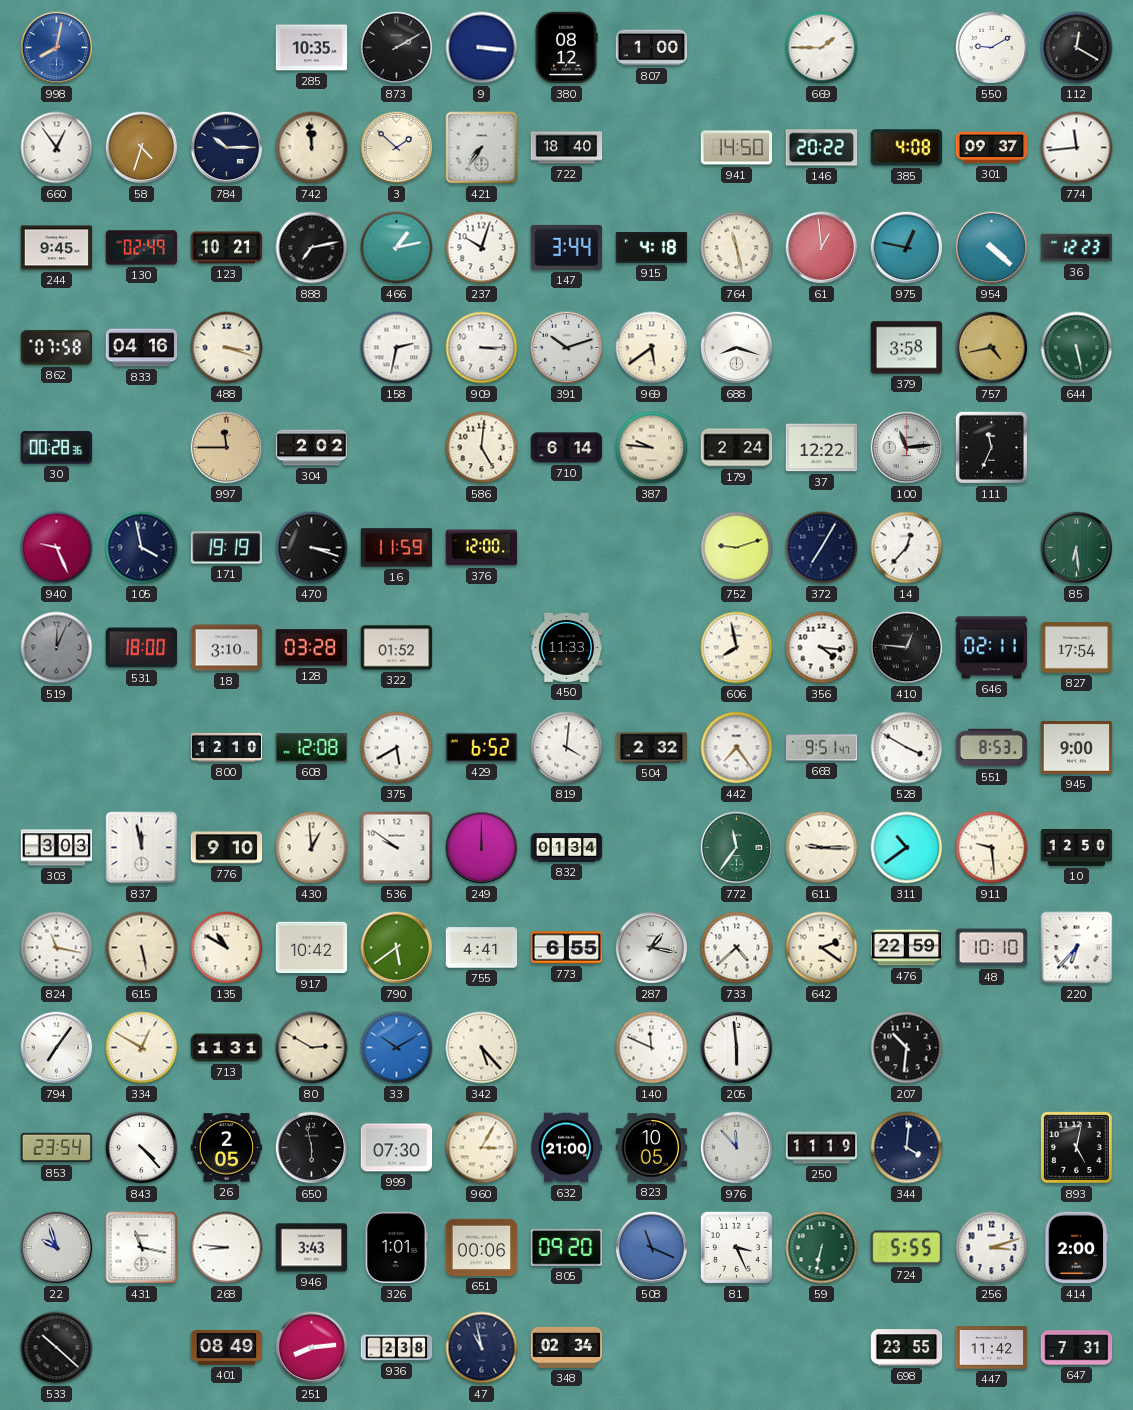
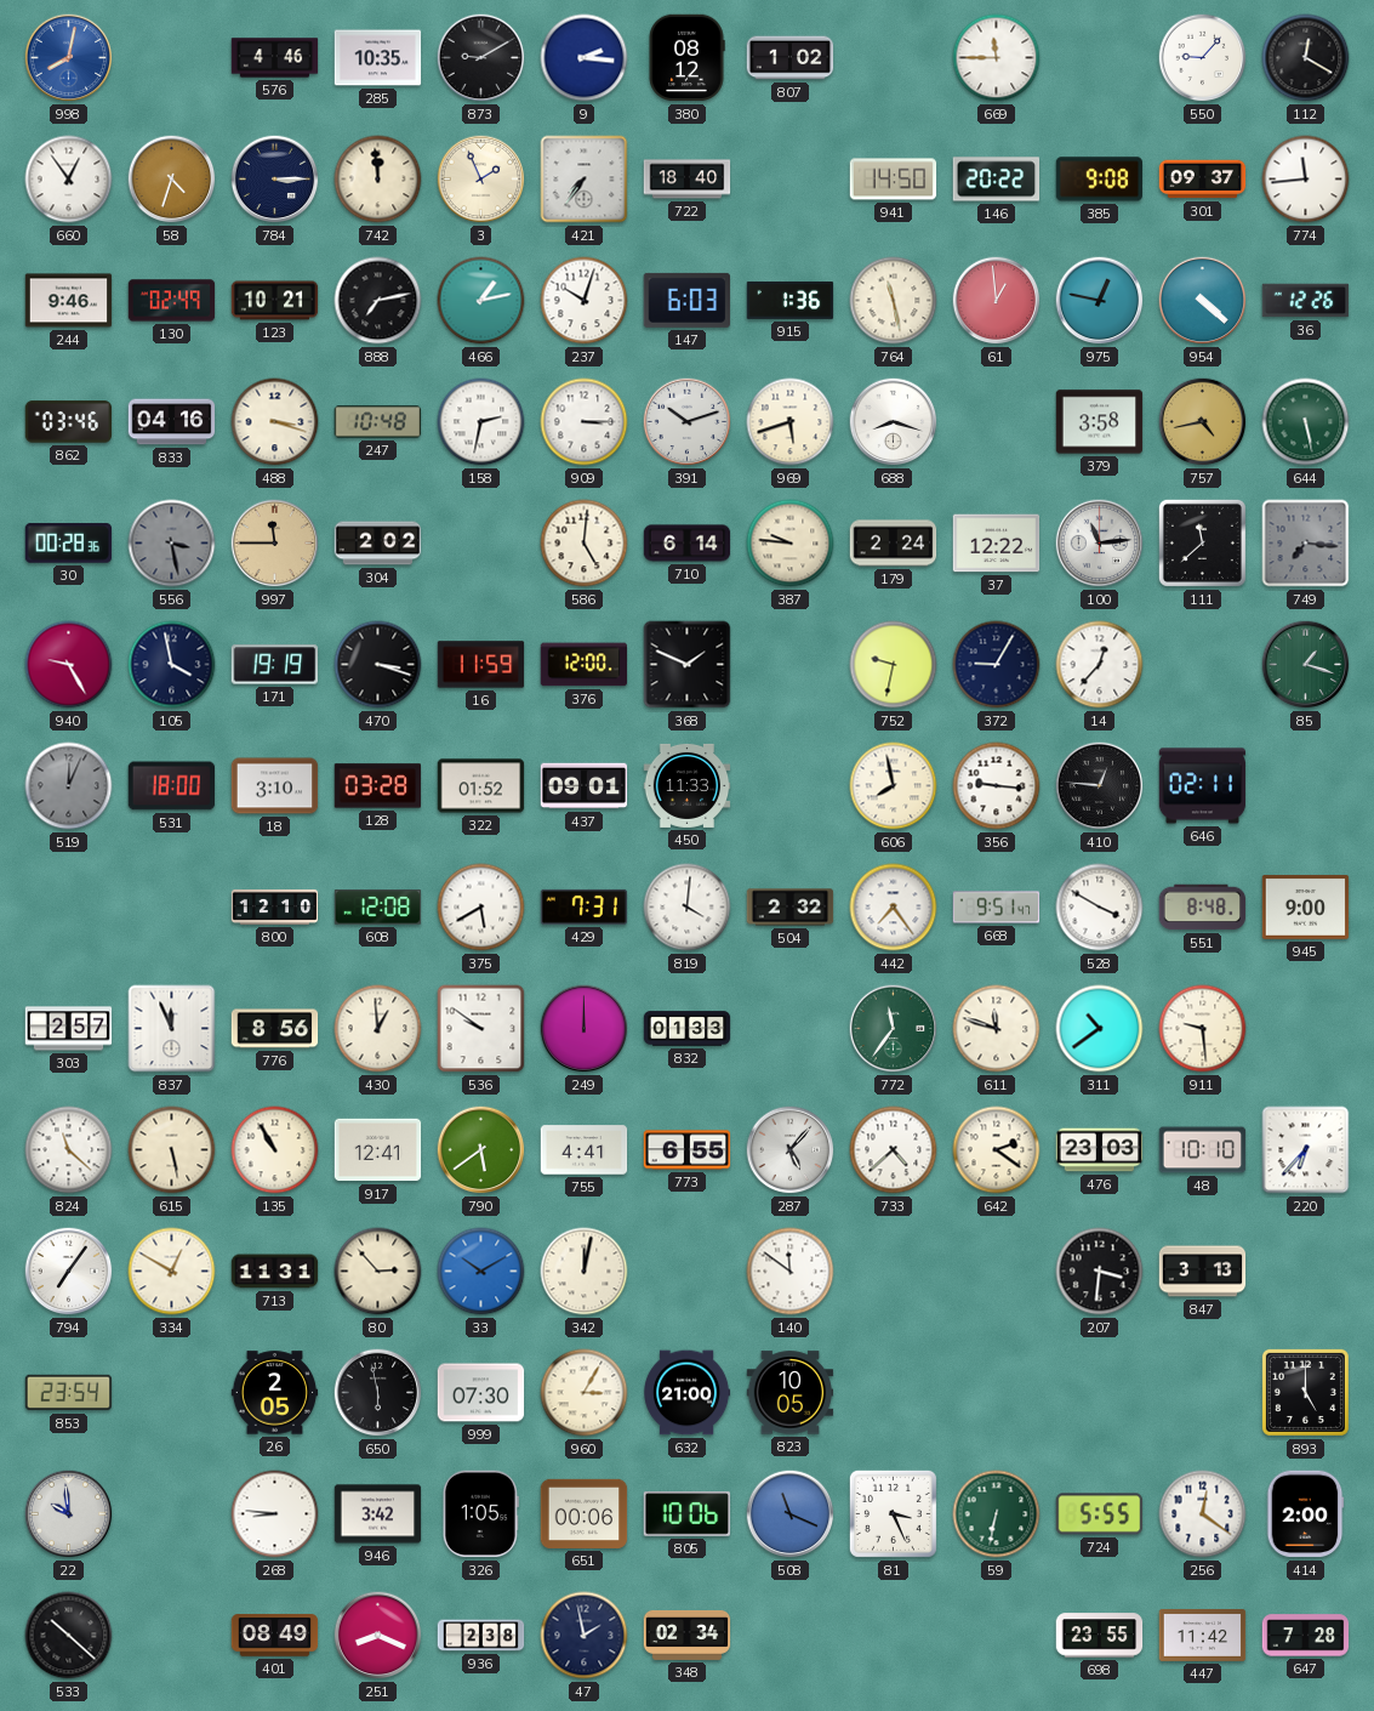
576: none -> 4:46 (275, 58)
873: 2:10 -> 9:10 (481, 58)
9: 3:16 -> 2:16 (585, 58)
807: 1:00 -> 1:02 (791, 58)
669: 1:45 -> 11:45 (997, 58)
550: 9:10 -> 9:07 (1203, 58)
784: 10:15 -> 3:15 (275, 180)
3: 1:52 -> 1:56 (481, 180)
385: 4:08 -> 9:08 (1100, 180)
244: 9:45 -> 9:46 (69, 301)
147: 3:44 -> 6:03 (686, 300)
915: 4:18 -> 1:36 (791, 300)
36: 12:23 -> 12:26 (1306, 301)
862: 07:58 -> 03:46 (69, 422)
247: none -> 10:48 (378, 422)
969: 5:39 -> 5:42 (791, 422)
556: none -> 3:28 (172, 544)
111: 11:34 -> 11:38 (1202, 542)
749: none -> 7:16 (1306, 544)
940: 9:26 -> 9:25 (69, 665)
368: none -> 1:49 (688, 665)
752: 9:12 -> 9:32 (894, 665)
372: 7:05 -> 9:05 (997, 665)
85: 6:29 -> 1:18 (1306, 665)
437: none -> 09:01 (585, 786)
356: 4:16 -> 9:16 (997, 786)
827: 17:54 -> none (1077, 648)
429: 6:52 -> 7:31 (585, 906)
551: 8:53 -> 8:48 (1203, 908)
303: 3:03 -> 2:57 (69, 1029)
837: 11:58 -> 11:56 (172, 1029)
776: 9:10 -> 8:56 (275, 1029)
832: 01:34 -> 01:33 (688, 1029)
611: 9:15 -> 11:48 (997, 1029)
10: 12:50 -> none (1077, 847)
824: 11:17 -> 11:22 (69, 1150)
135: 10:50 -> 10:55 (275, 1150)
917: 10:42 -> 12:41 (378, 1150)
287: 1:17 -> 5:07 (791, 1150)
476: 22:59 -> 23:03 (1100, 1150)
80: 2:50 -> 2:53 (378, 1272)
342: 5:23 -> 12:02 (585, 1272)
140: 11:49 -> 11:51 (791, 1272)
205: 5:59 -> none (737, 1048)
207: 10:31 -> 3:31 (1100, 1272)
847: none -> 3:13 (1203, 1272)
843: 4:23 -> none (142, 1148)
976: 11:53 -> none (737, 1148)
250: 11:19 -> none (822, 1148)
344: 4:01 -> none (907, 1148)
893: 5:02 -> 5:00 (1305, 1392)
22: 9:57 -> 9:59 (69, 1514)
431: 11:17 -> none (142, 1248)
946: 3:43 -> 3:42 (378, 1514)
326: 1:01 -> 1:05 (480, 1514)
805: 09:20 -> 10:06 (688, 1514)
256: 3:12 -> 12:21 (1203, 1514)
251: 8:14 -> 8:19 (378, 1636)
47: 10:58 -> 1:58 (585, 1636)
647: 7:31 -> 7:28 (1306, 1636)
